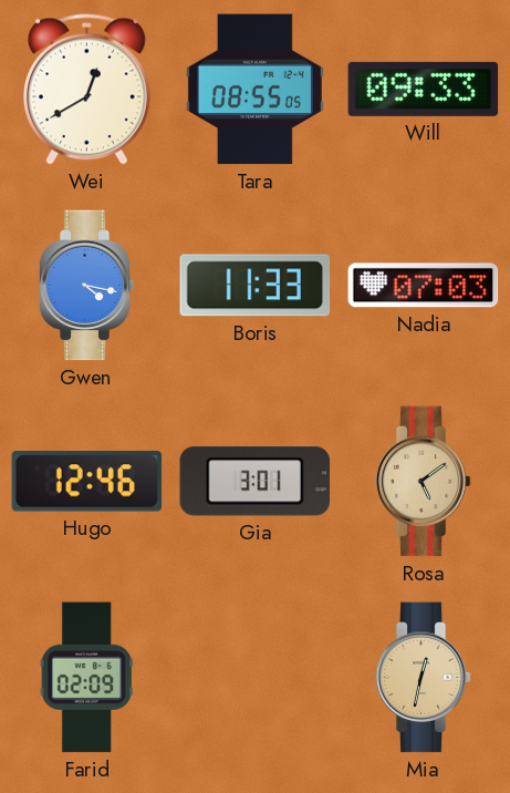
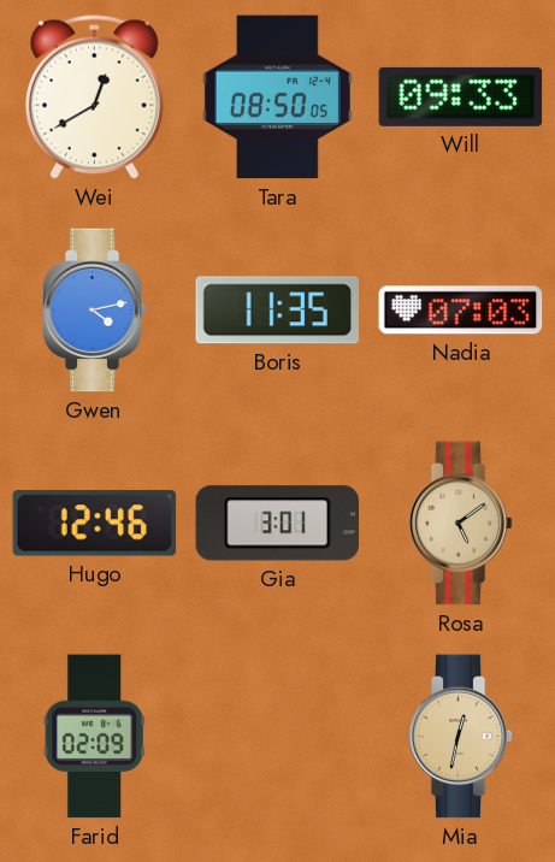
Tara: 08:55 -> 08:50 (277, 98)
Gwen: 4:17 -> 4:13 (94, 311)
Boris: 11:33 -> 11:35 (278, 311)
